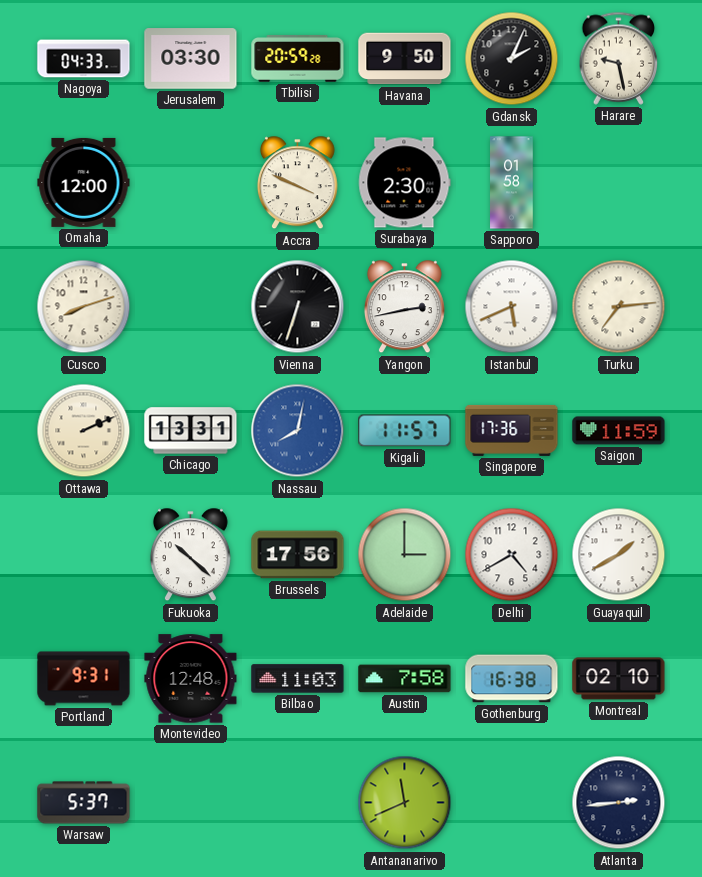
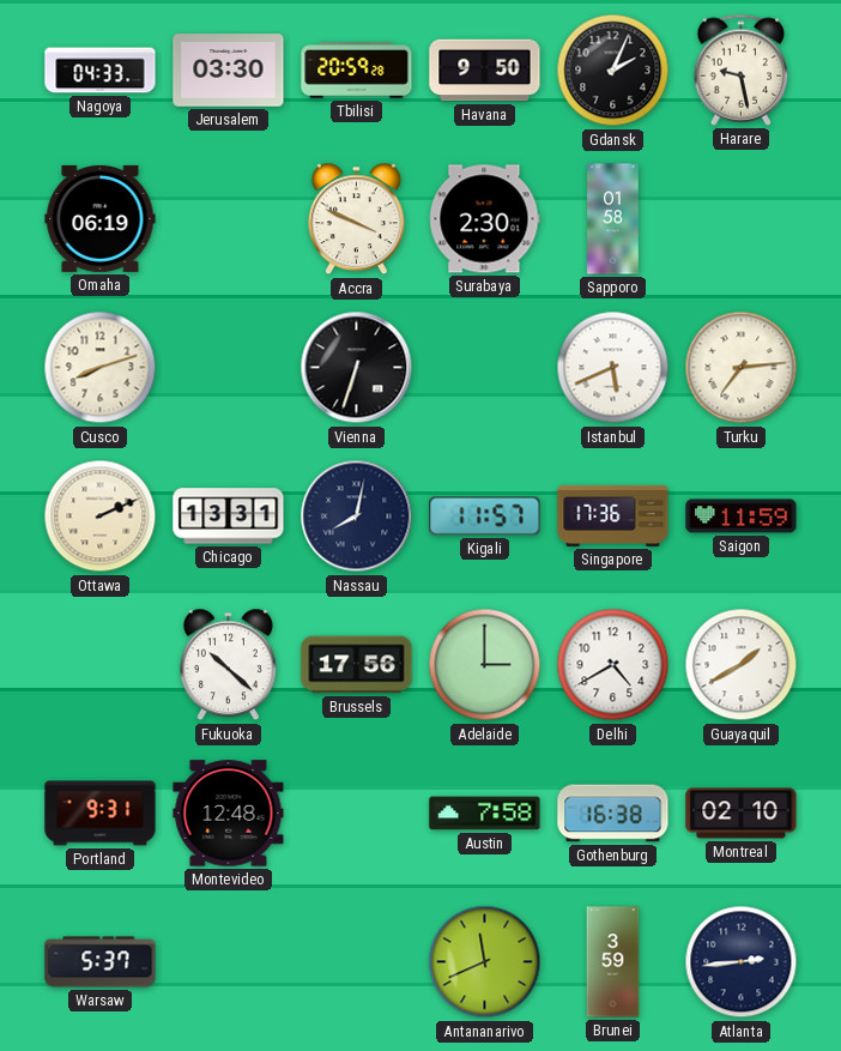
Omaha: 12:00 -> 06:19 (101, 218)
Yangon: 2:43 -> none (404, 307)
Nassau dial: blue -> navy (357, 517)
Bilbao: 11:03 -> none (298, 679)
Brunei: none -> 3:59 (613, 962)
